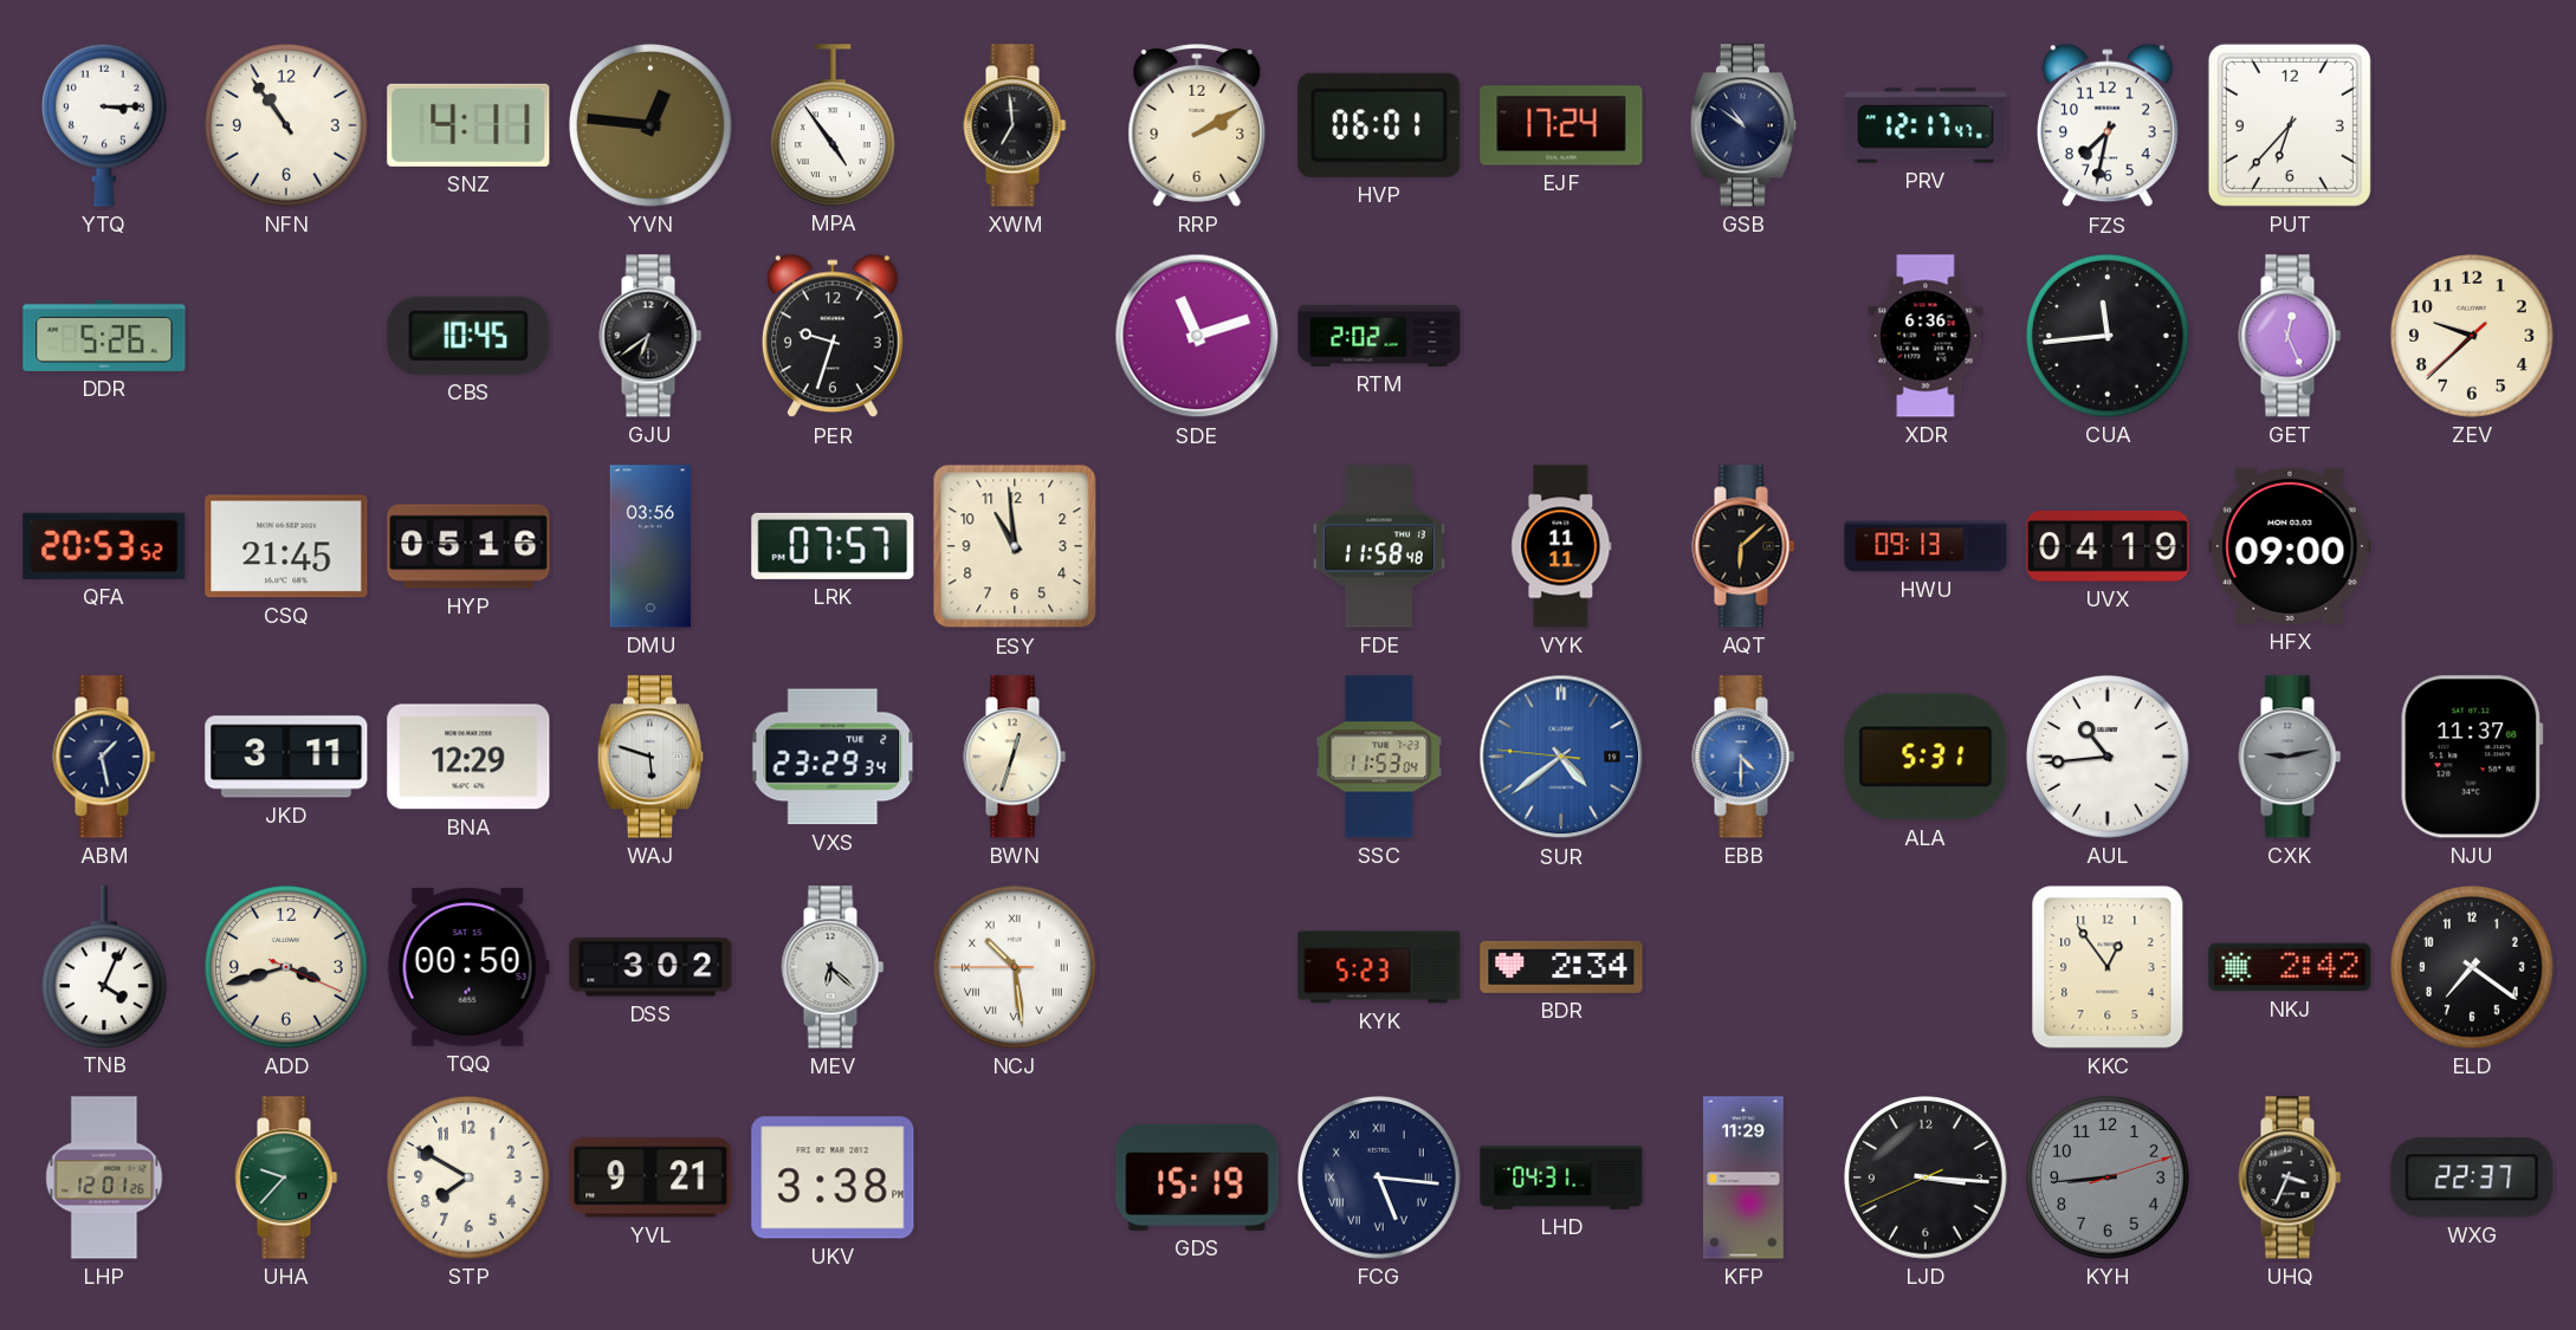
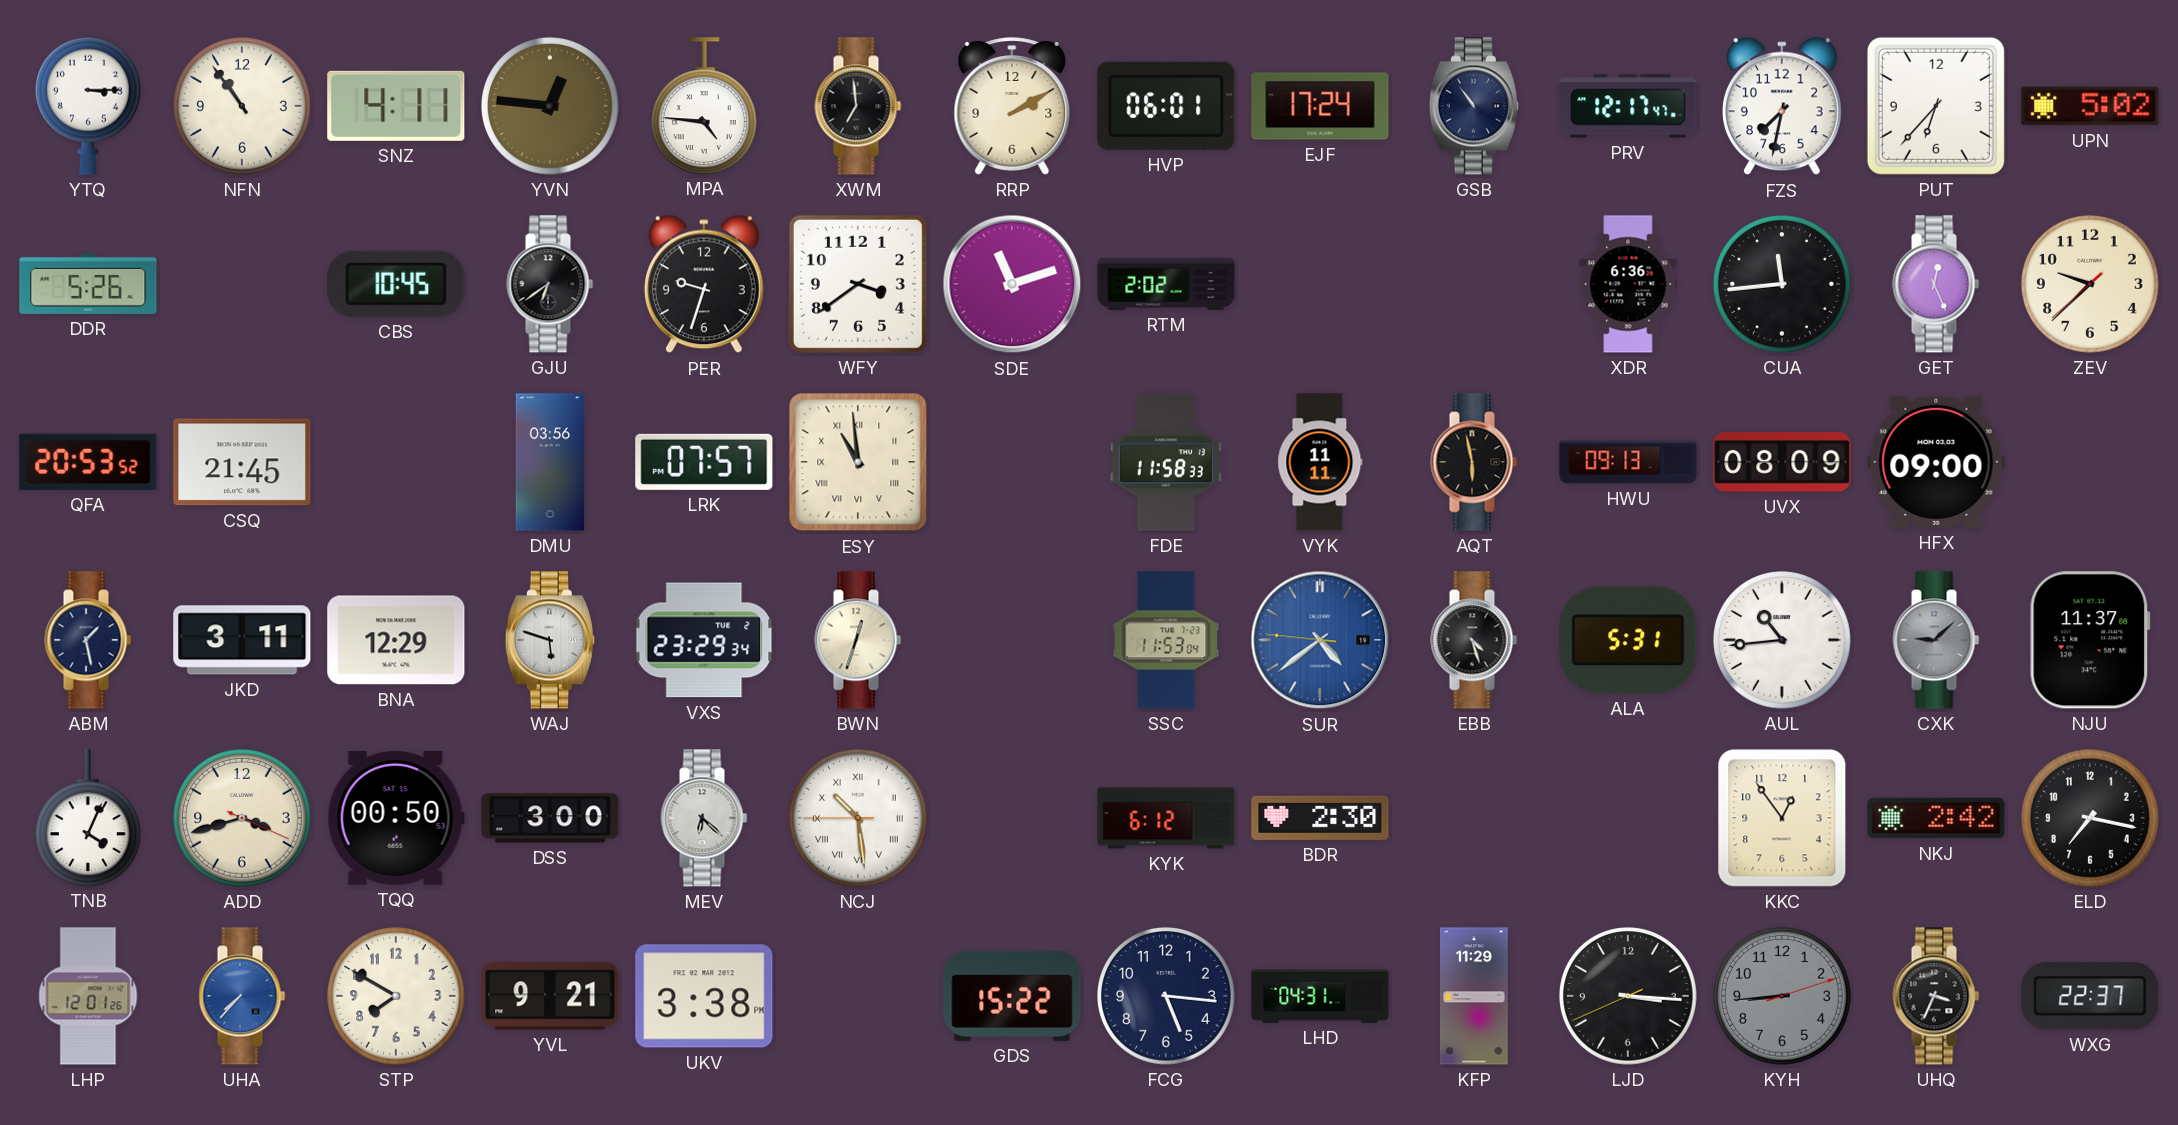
MPA: 4:54 -> 4:46 (704, 106)
GSB: 10:51 -> 10:54 (1474, 106)
UPN: none -> 5:02 (2090, 106)
WFY: none -> 3:39 (858, 284)
HYP: 05:16 -> none (468, 546)
ESY numerals: Arabic -> Roman (858, 462)
FDE: 11:58:48 -> 11:58:33 (1166, 462)
AQT: 6:08 -> 5:58 (1474, 462)
UVX: 04:19 -> 08:09 (1782, 462)
EBB: 4:30 -> 4:27 (1474, 640)
EBB dial: blue -> black (1474, 640)
CXK: 9:13 -> 9:08 (1936, 640)
DSS: 3:02 -> 3:00 (550, 818)
KYK: 5:23 -> 6:12 (1166, 818)
BDR: 2:34 -> 2:30 (1320, 818)
ELD: 7:21 -> 7:17 (2091, 819)
UHA: 9:37 -> 7:37 (242, 996)
UHA dial: green -> blue (242, 996)
GDS: 15:19 -> 15:22 (1012, 996)
FCG numerals: Roman -> Arabic (1167, 997)
